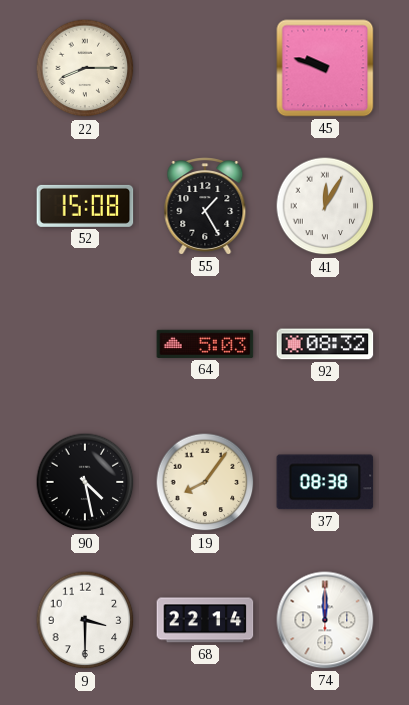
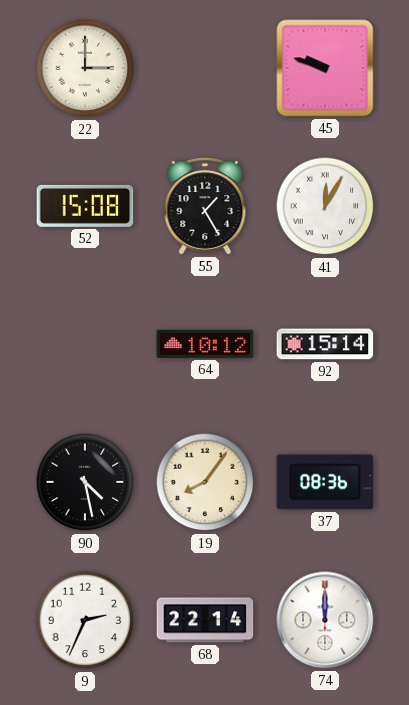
22: 8:15 -> 3:00 (85, 68)
64: 5:03 -> 10:12 (205, 344)
92: 08:32 -> 15:14 (325, 344)
37: 08:38 -> 08:36 (325, 482)
9: 3:30 -> 2:34 (85, 620)
